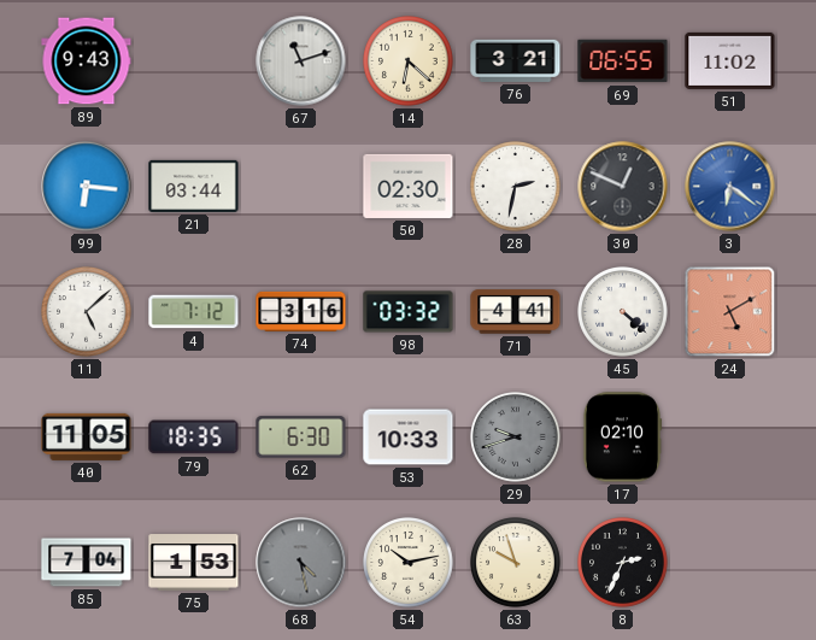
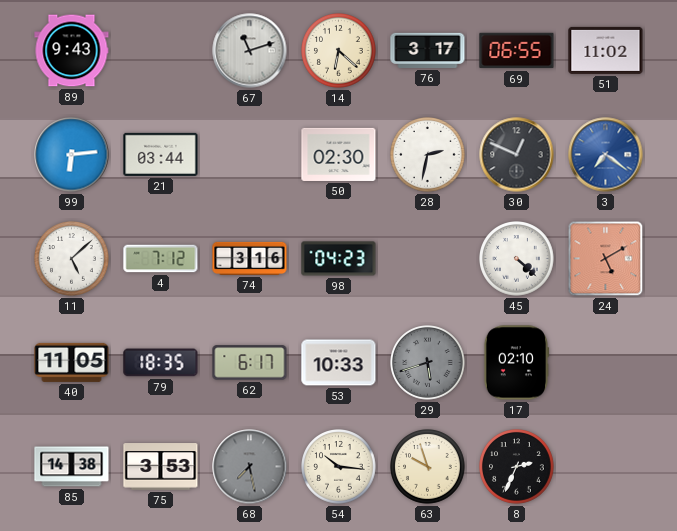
76: 3:21 -> 3:17 (428, 50)
99: 6:16 -> 6:14 (72, 155)
3: 6:21 -> 7:21 (606, 155)
98: 03:32 -> 04:23 (339, 259)
71: 4:41 -> none (516, 312)
62: 6:30 -> 6:17 (250, 363)
29: 9:42 -> 5:42 (428, 363)
85: 7:04 -> 14:38 (72, 467)
75: 1:53 -> 3:53 (161, 467)
68: 4:28 -> 7:28 (250, 467)
54: 10:13 -> 10:16 (339, 467)
